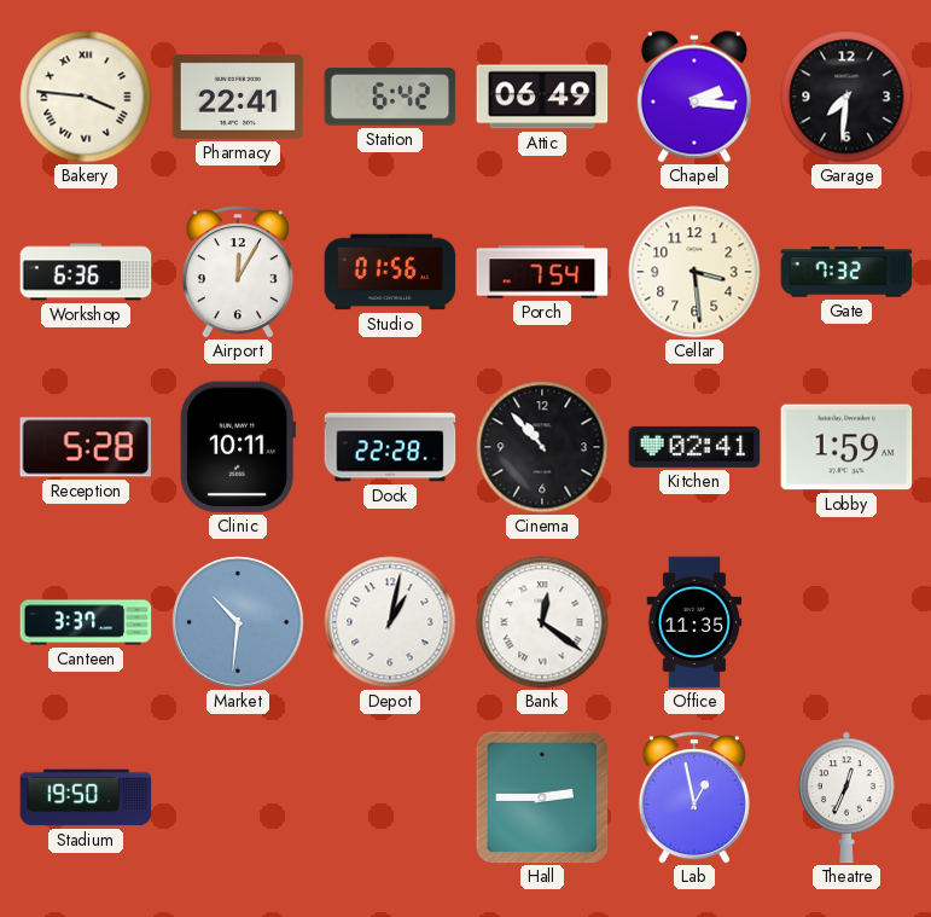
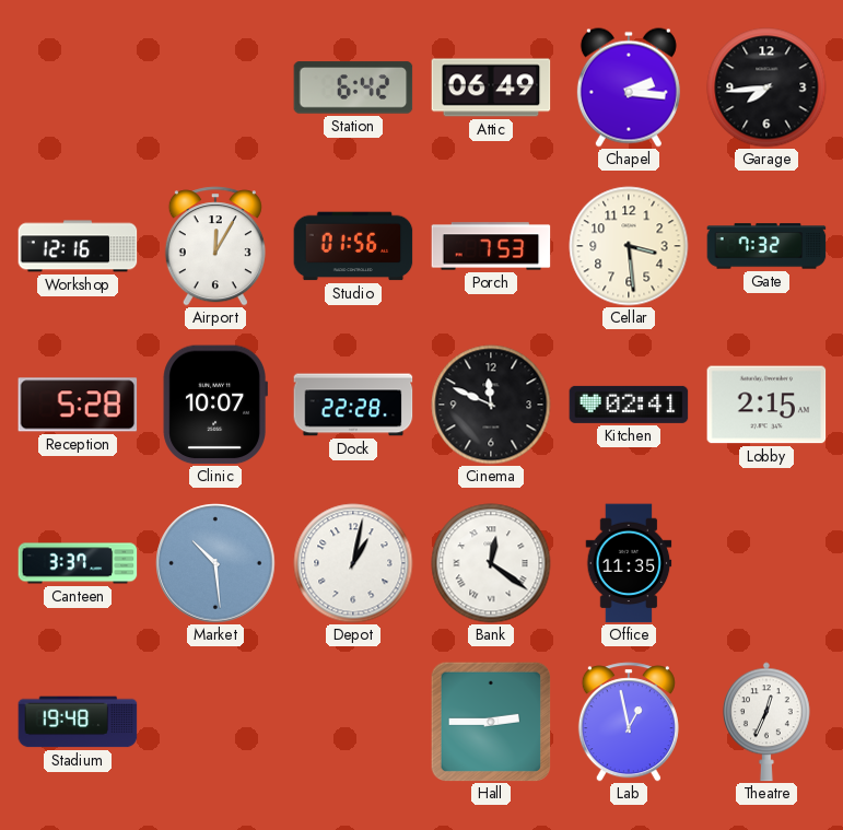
Bakery: 3:46 -> none (86, 97)
Pharmacy: 22:41 -> none (238, 97)
Garage: 7:31 -> 7:44 (766, 87)
Workshop: 6:36 -> 12:16 (78, 246)
Porch: 7:54 -> 7:53 (491, 246)
Clinic: 10:11 -> 10:07 (214, 405)
Cinema: 10:53 -> 11:49 (491, 405)
Lobby: 1:59 -> 2:15 (766, 405)
Market: 10:31 -> 10:29 (215, 563)
Stadium: 19:50 -> 19:48 (78, 722)
